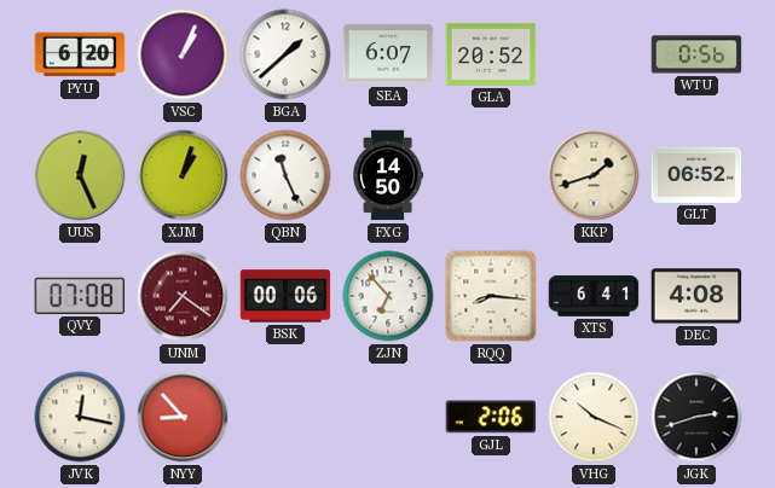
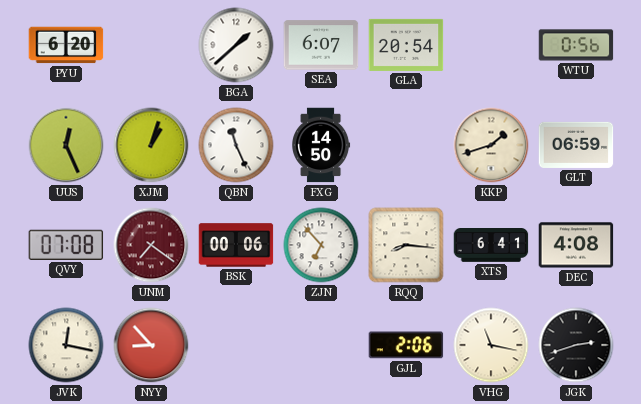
VSC: 1:04 -> none (183, 54)
GLA: 20:52 -> 20:54 (406, 45)
GLT: 06:52 -> 06:59 (576, 145)
VHG: 10:19 -> 11:17 (491, 345)
